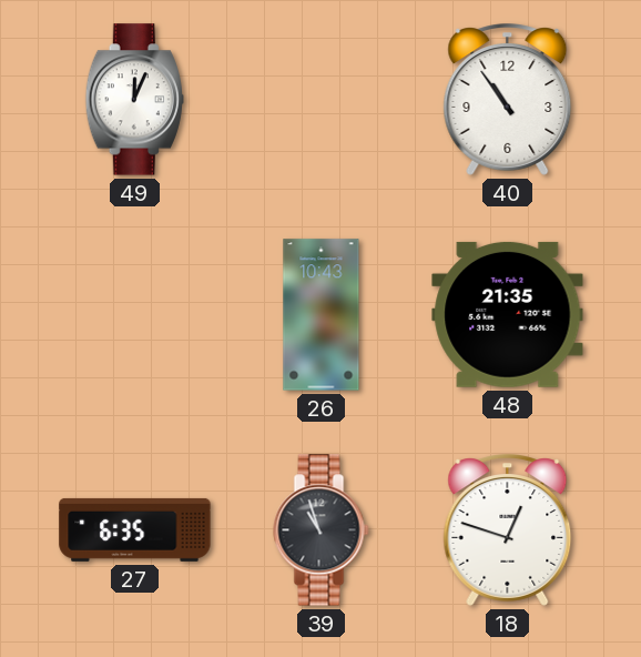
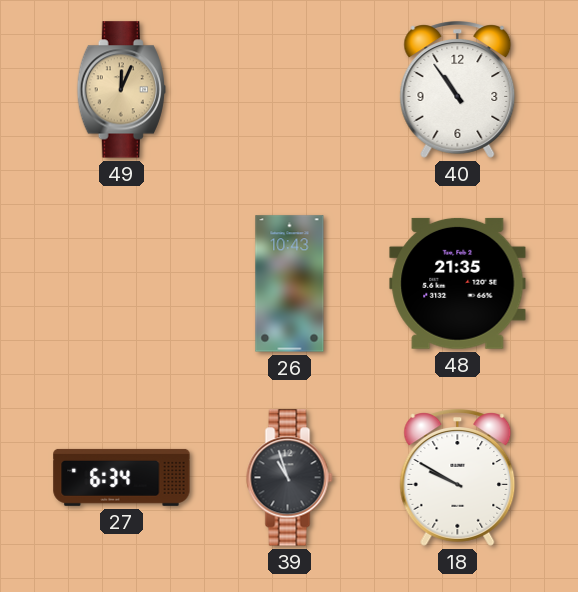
49 dial: white -> champagne (121, 90)
27: 6:35 -> 6:34 (122, 477)
18: 12:48 -> 9:50 (458, 478)
